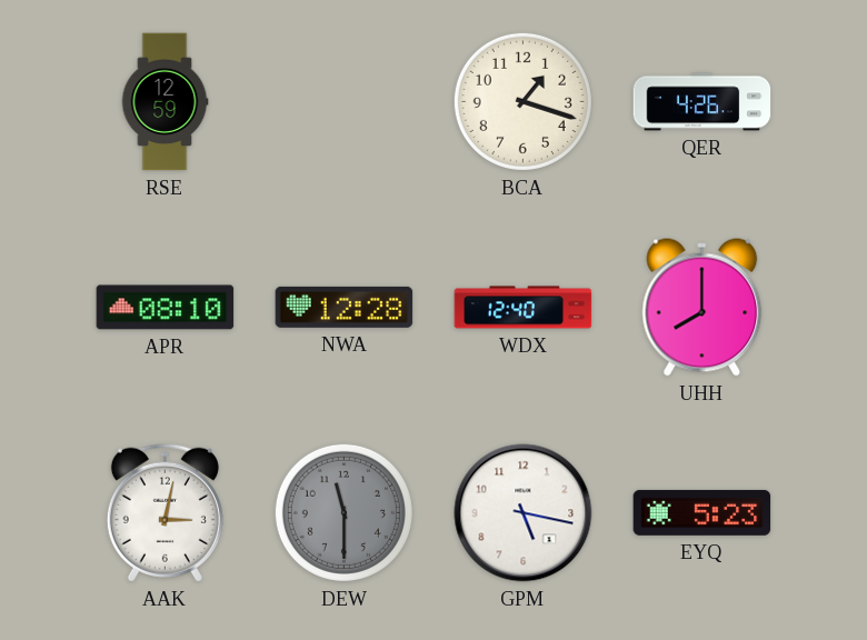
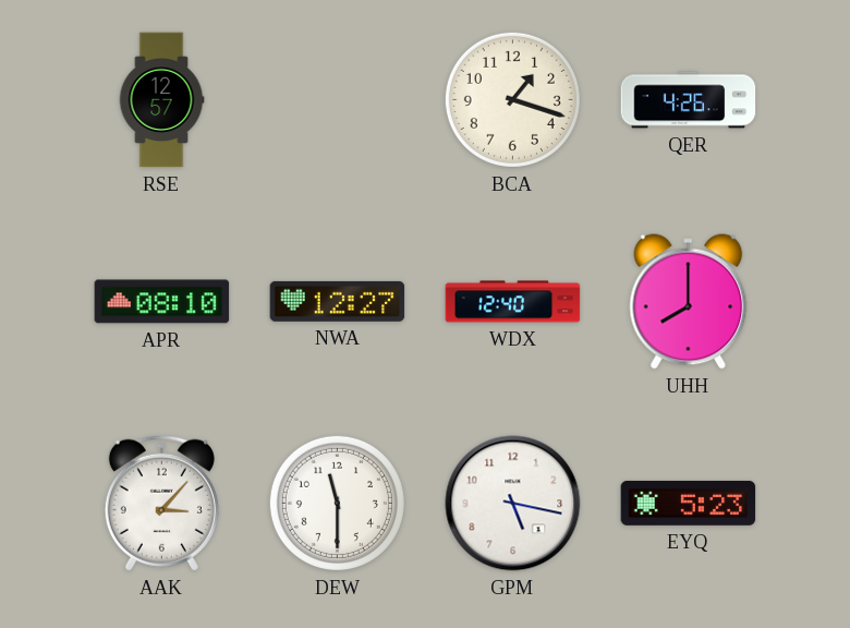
RSE: 12:59 -> 12:57 (161, 100)
NWA: 12:28 -> 12:27 (338, 301)
AAK: 3:02 -> 3:07 (161, 503)
DEW dial: grey -> white (337, 503)
